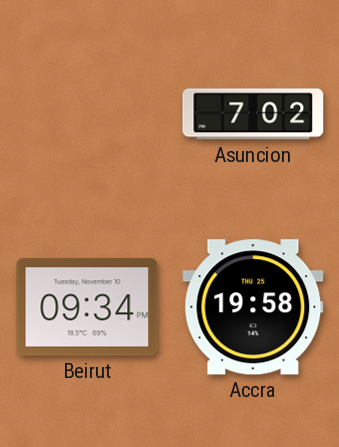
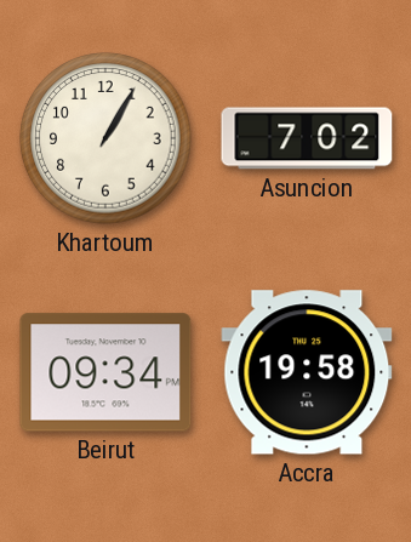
Khartoum: none -> 1:05 (105, 138)
